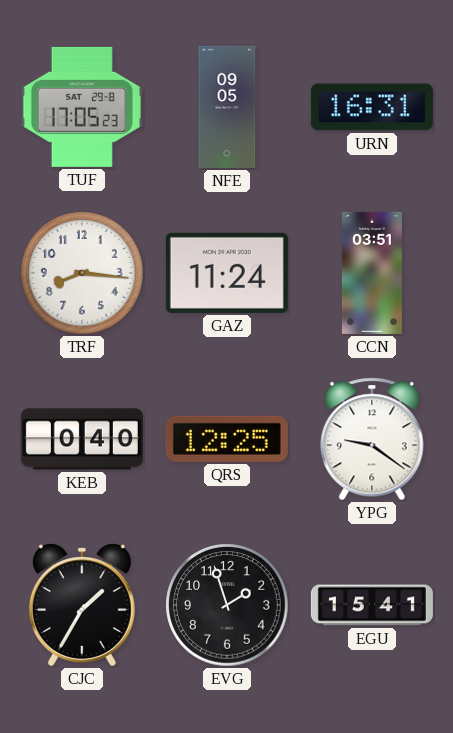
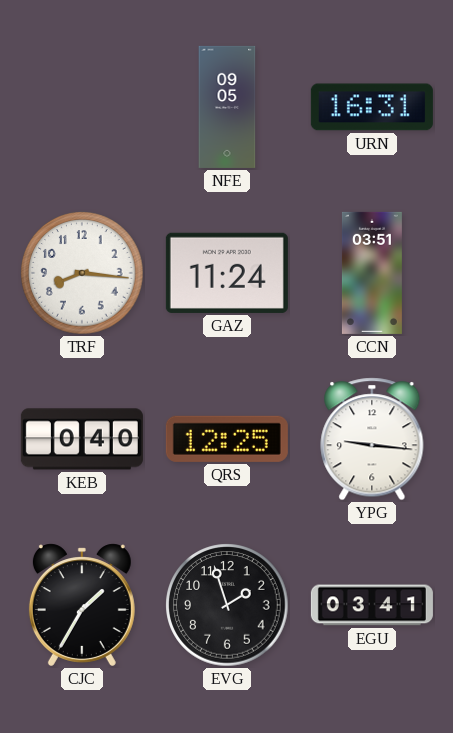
TUF: 17:05 -> none (82, 107)
YPG: 9:21 -> 9:16 (372, 439)
EGU: 15:41 -> 03:41 (372, 605)
